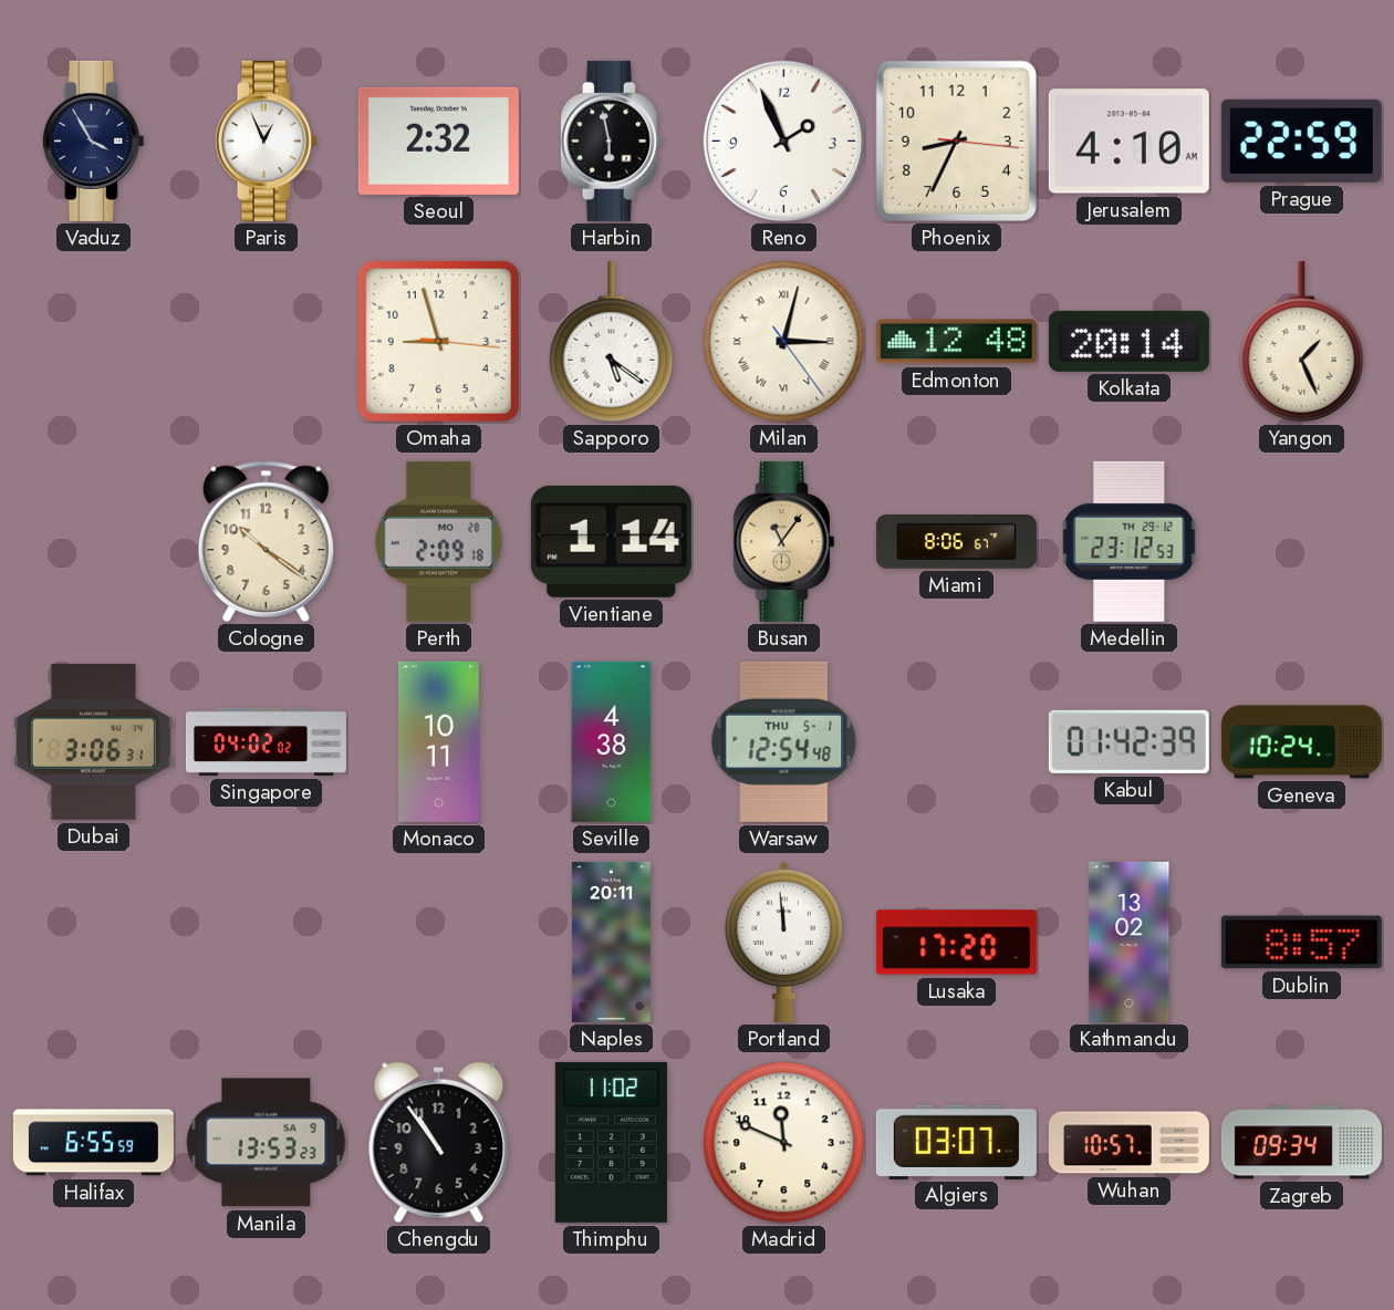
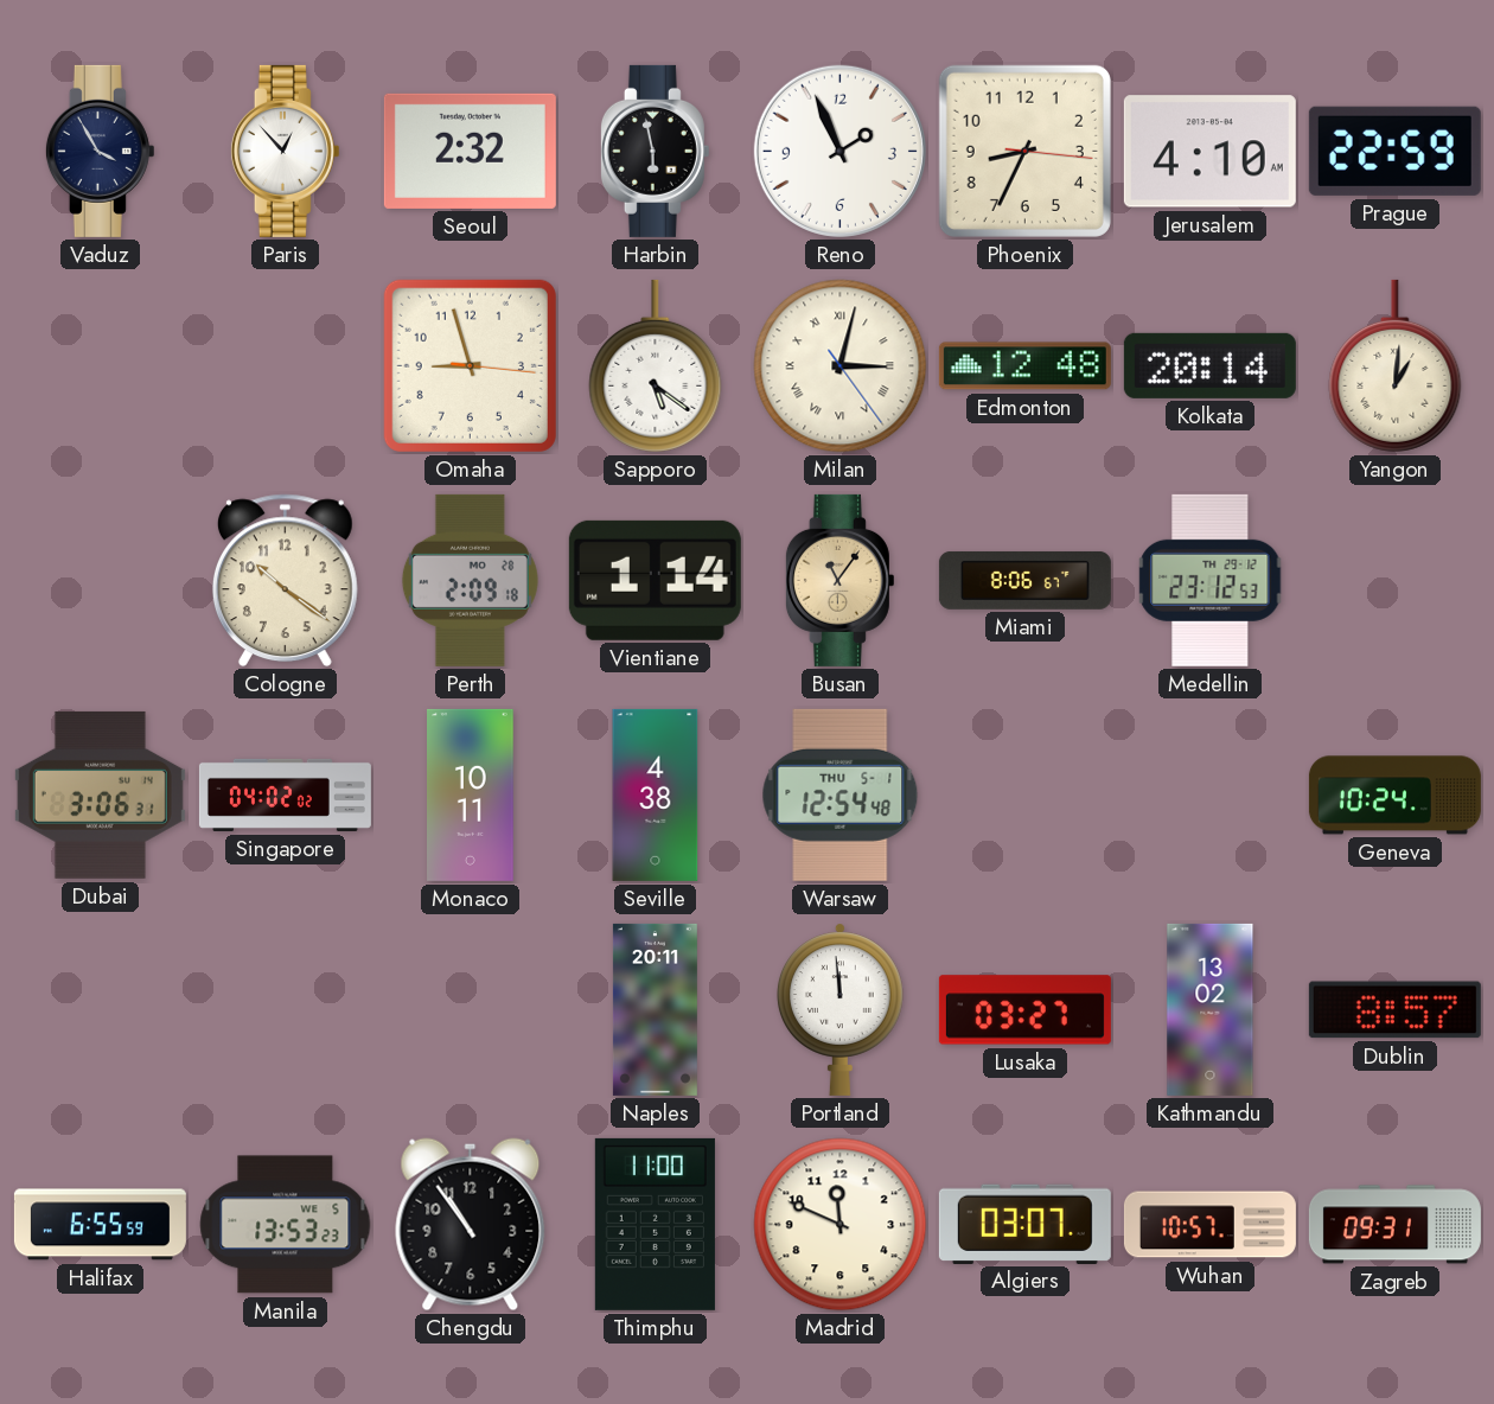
Paris: 12:56 -> 12:53 (285, 151)
Yangon: 1:26 -> 1:01 (1396, 365)
Kabul: 01:42 -> none (1128, 741)
Lusaka: 17:20 -> 03:27 (1024, 1010)
Manila date: SA 9 -> WE 5 (286, 1225)
Thimphu: 11:02 -> 11:00 (655, 1224)
Zagreb: 09:34 -> 09:31 (1394, 1225)
